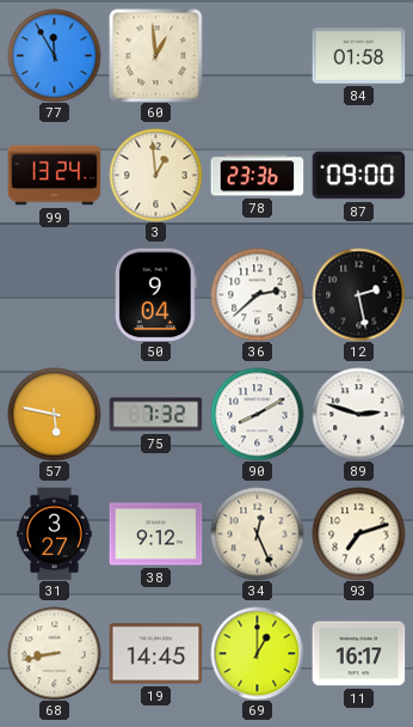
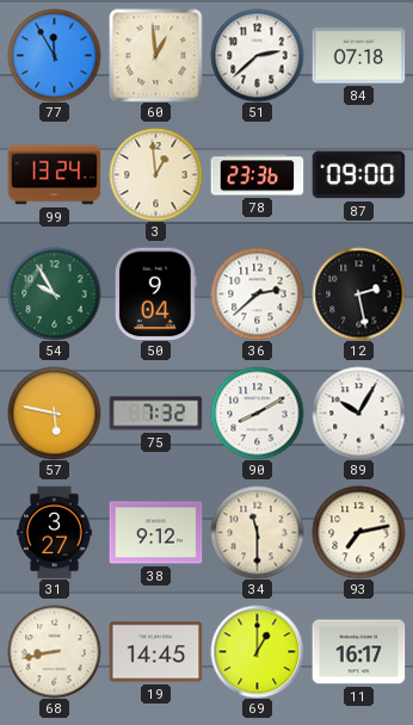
51: none -> 2:38 (257, 55)
84: 01:58 -> 07:18 (358, 56)
54: none -> 9:55 (54, 293)
89: 2:48 -> 10:05 (358, 413)
34: 12:26 -> 11:30 (257, 532)
93: 7:12 -> 7:13 (358, 532)
